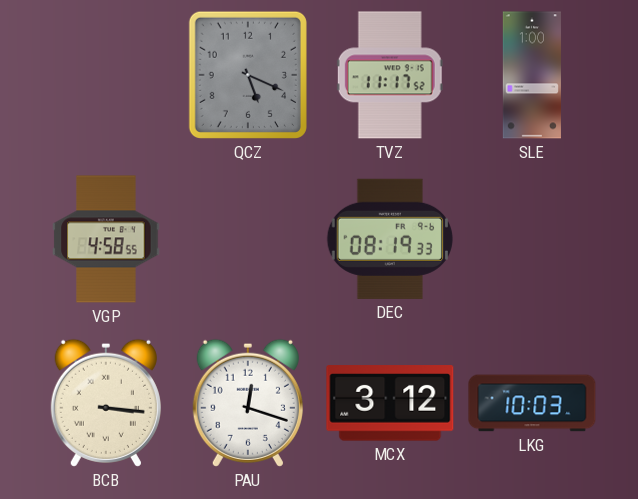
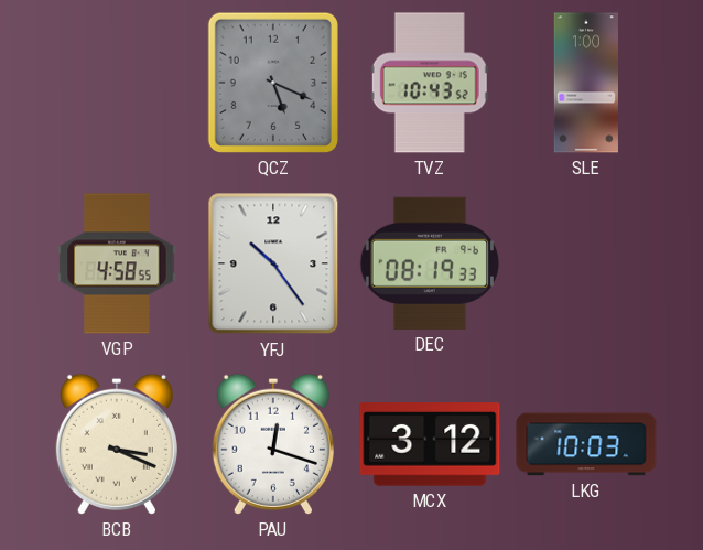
TVZ: 11:17 -> 10:43 (430, 83)
YFJ: none -> 10:24 (273, 263)
BCB: 3:16 -> 3:19 (117, 444)
